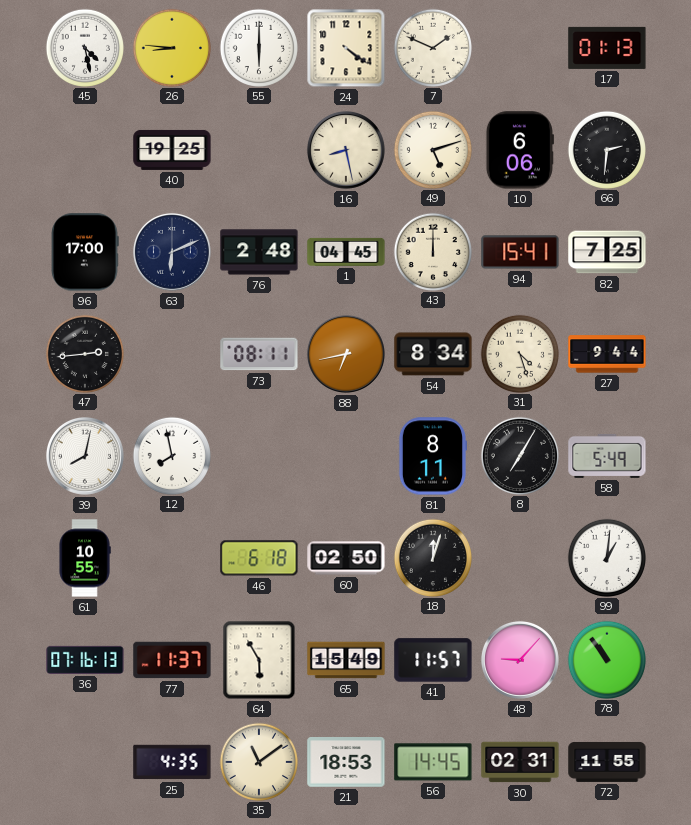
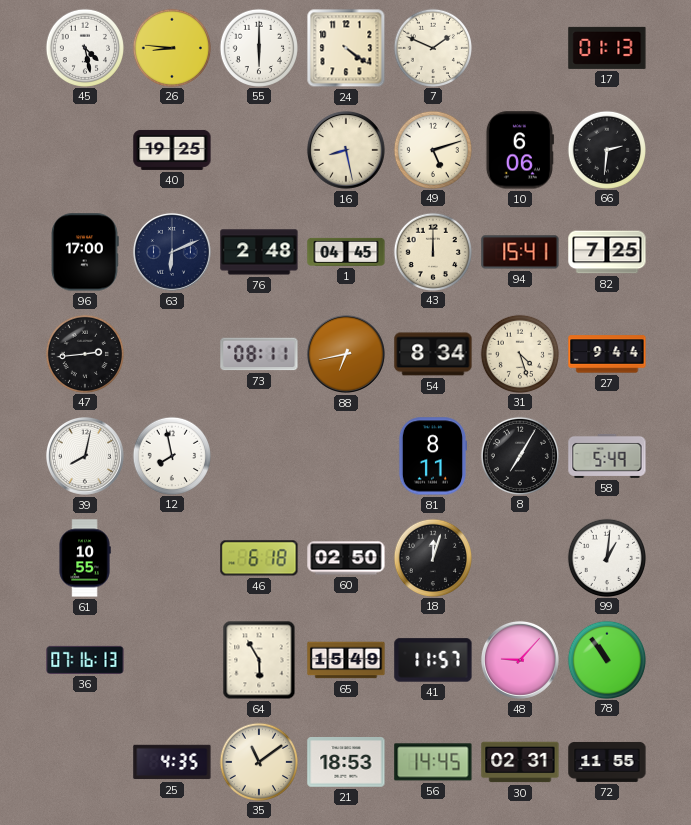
77: 11:37 -> none (172, 660)
